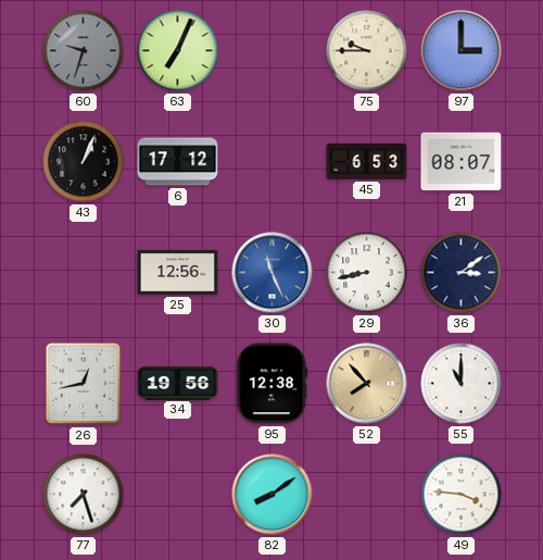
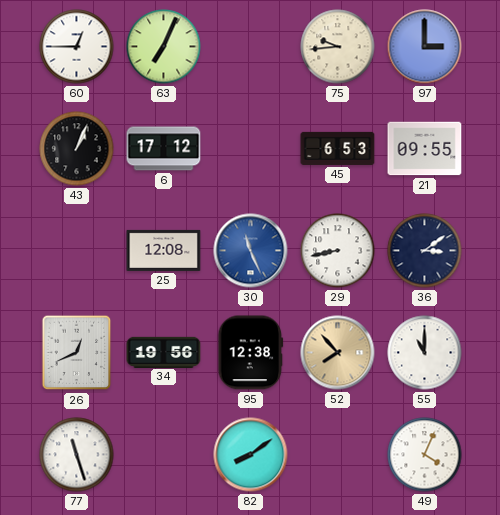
60: 9:33 -> 12:45 (77, 47)
60 dial: grey -> white (77, 47)
75: 9:45 -> 9:44 (338, 47)
21: 08:07 -> 09:55 (425, 149)
25: 12:56 -> 12:08 (164, 250)
26: 12:43 -> 12:41 (77, 353)
77: 7:27 -> 11:27 (77, 455)
49: 3:46 -> 4:04 (425, 455)
